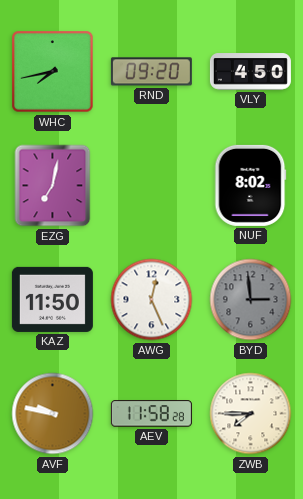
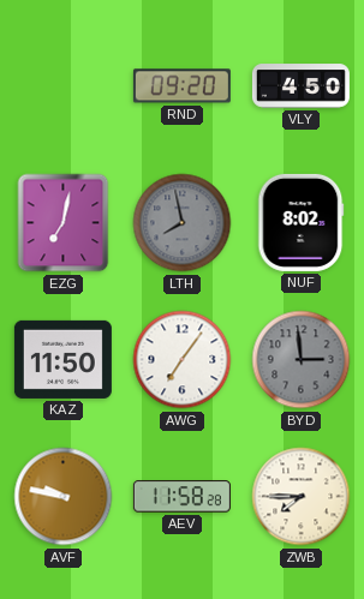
WHC: 7:43 -> none (53, 72)
LTH: none -> 7:58 (183, 223)
AWG: 12:26 -> 7:06 (183, 360)
